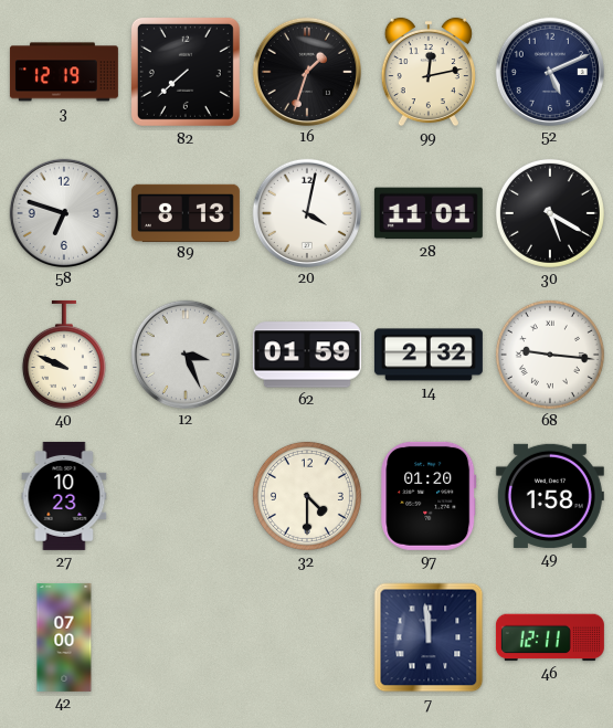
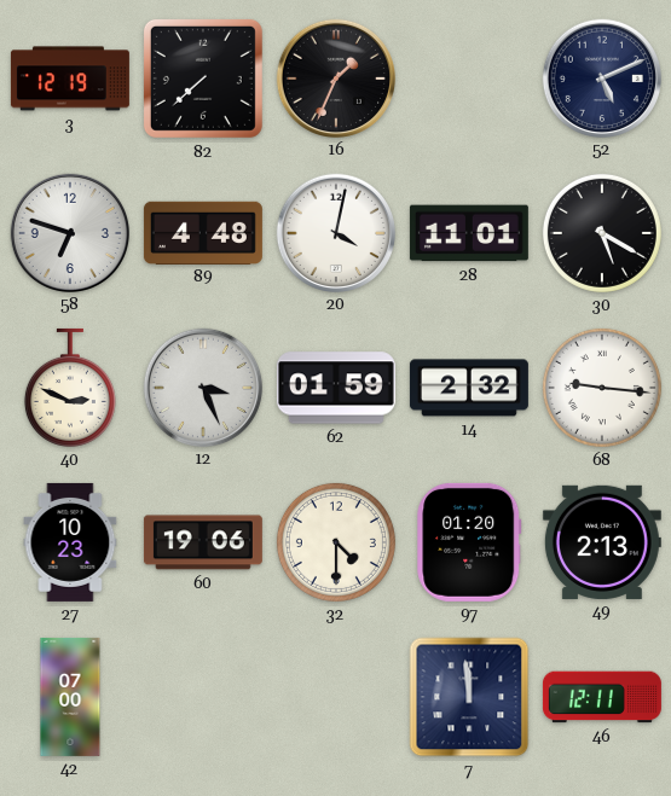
16: 1:33 -> 1:34 (335, 77)
99: 12:13 -> none (429, 72)
89: 8:13 -> 4:48 (203, 232)
40: 9:49 -> 2:49 (70, 388)
60: none -> 19:06 (203, 542)
49: 1:58 -> 2:13 (602, 542)
